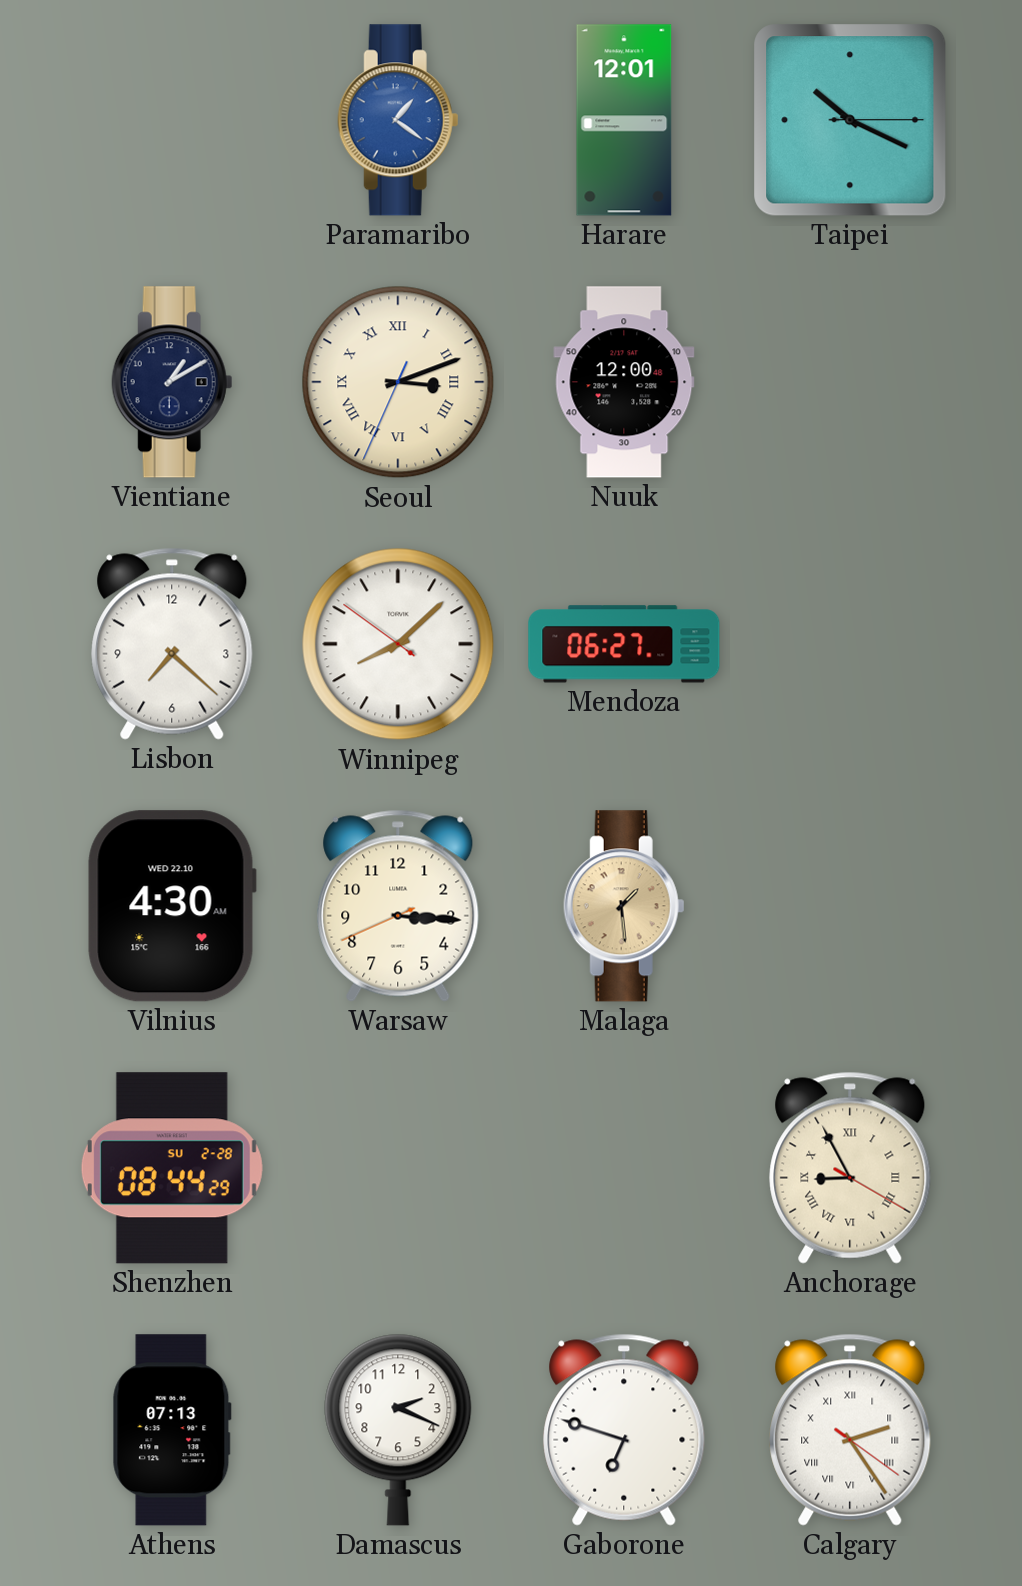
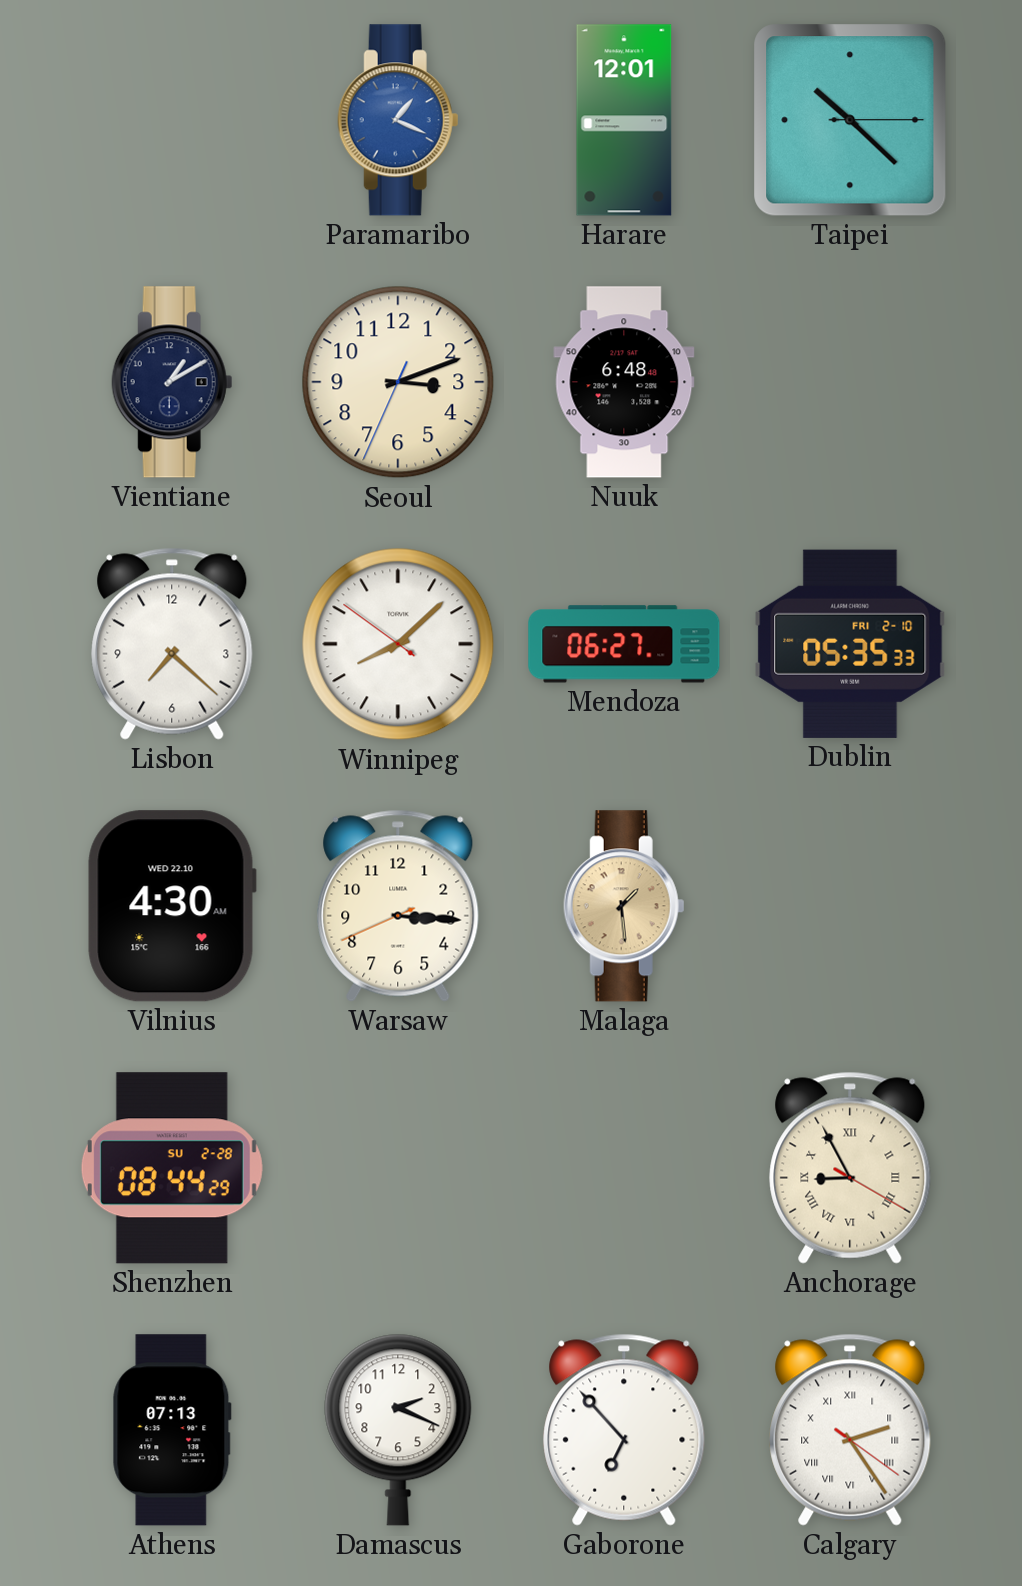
Paramaribo: 1:21 -> 1:19 (398, 120)
Taipei: 10:19 -> 10:22 (850, 120)
Seoul numerals: Roman -> Arabic (398, 382)
Nuuk: 12:00 -> 6:48 (624, 382)
Dublin: none -> 05:35 (850, 644)
Gaborone: 6:48 -> 6:53 (624, 1430)
